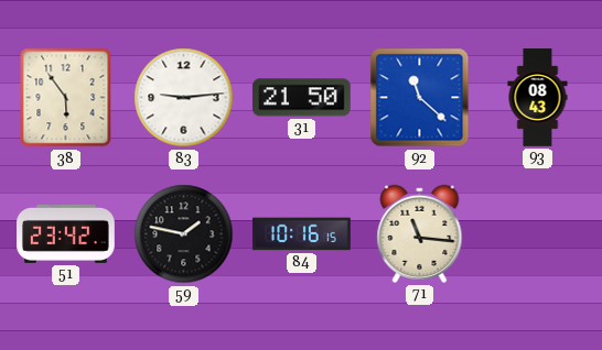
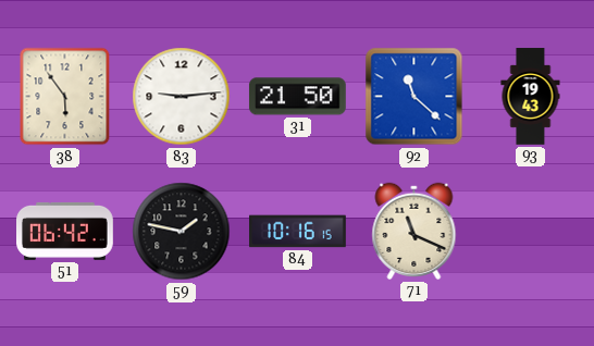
93: 08:43 -> 19:43 (531, 97)
51: 23:42 -> 06:42 (65, 231)
71: 11:16 -> 11:19 (414, 231)
